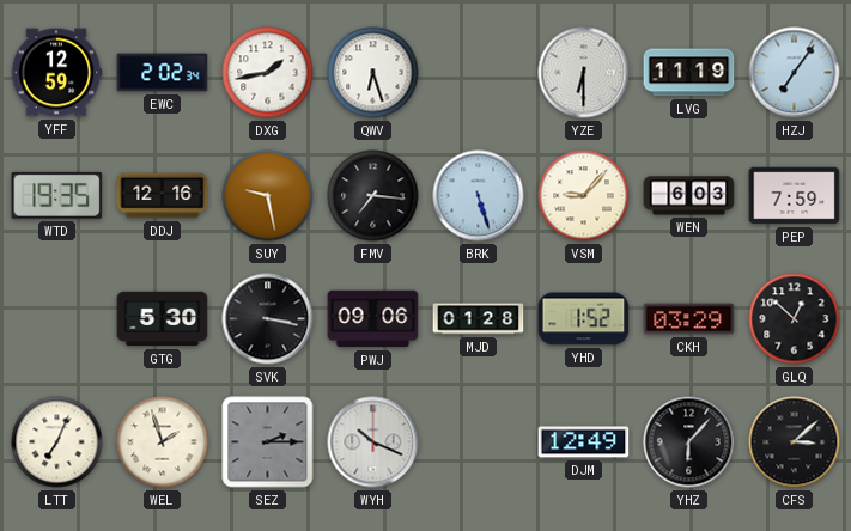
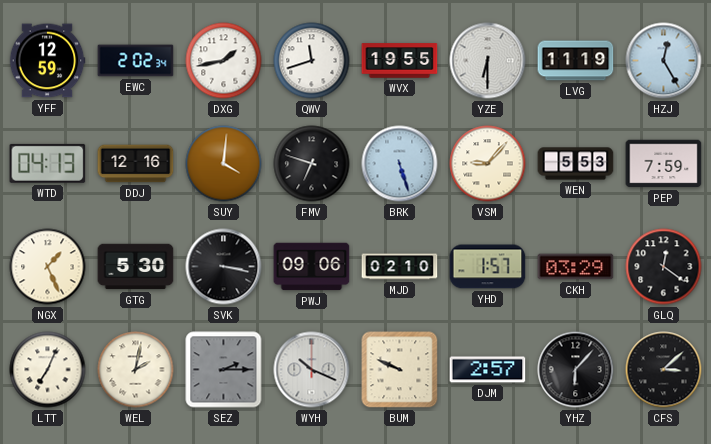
QWV: 6:27 -> 11:42 (312, 61)
WVX: none -> 19:55 (400, 61)
HZJ: 7:06 -> 12:25 (664, 61)
WTD: 19:35 -> 04:13 (48, 163)
SUY: 9:28 -> 4:01 (224, 164)
FMV: 7:16 -> 6:48 (312, 164)
WEN: 6:03 -> 5:53 (576, 164)
NGX: none -> 1:26 (48, 267)
MJD: 01:28 -> 02:10 (400, 267)
YHD: 1:52 -> 1:57 (488, 267)
GLQ: 12:52 -> 12:21 (664, 267)
WEL: 1:57 -> 2:02 (136, 370)
BUM: none -> 9:49 (400, 370)
DJM: 12:49 -> 2:57 (488, 370)
